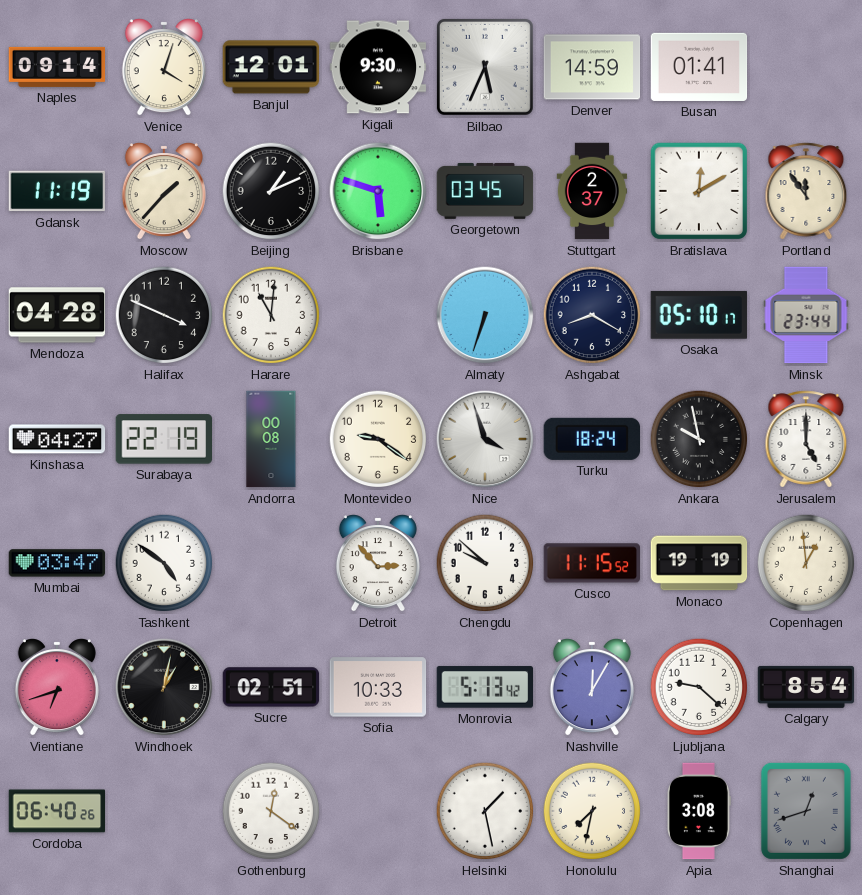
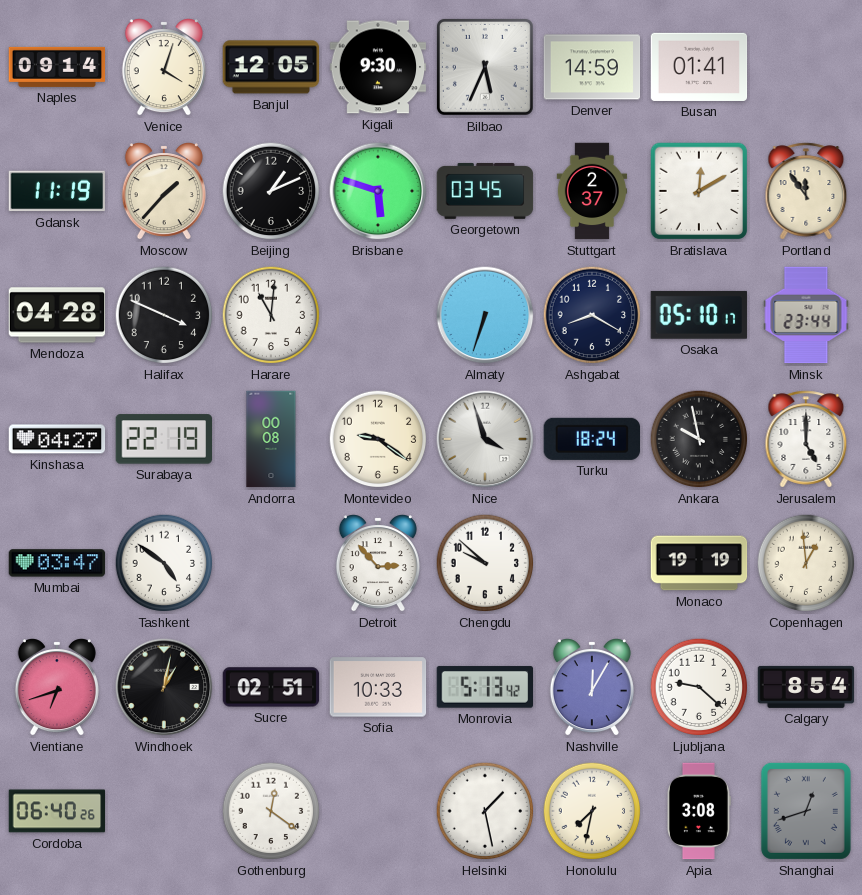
Banjul: 12:01 -> 12:05 (271, 67)
Cusco: 11:15 -> none (591, 563)
